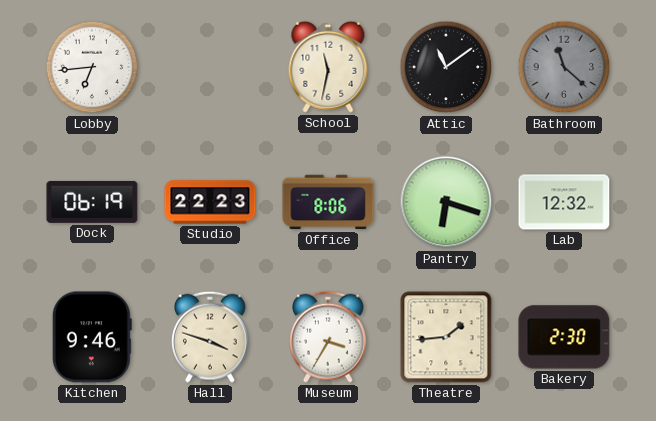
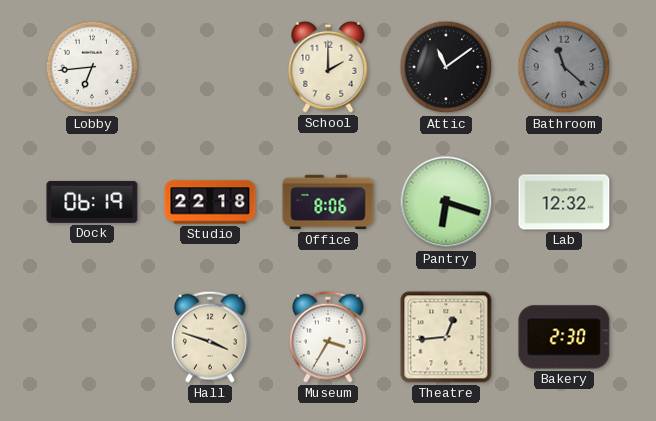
School: 11:32 -> 2:00 (328, 67)
Studio: 22:23 -> 22:18 (210, 202)
Kitchen: 9:46 -> none (92, 337)
Theatre: 1:44 -> 12:44 (446, 337)
